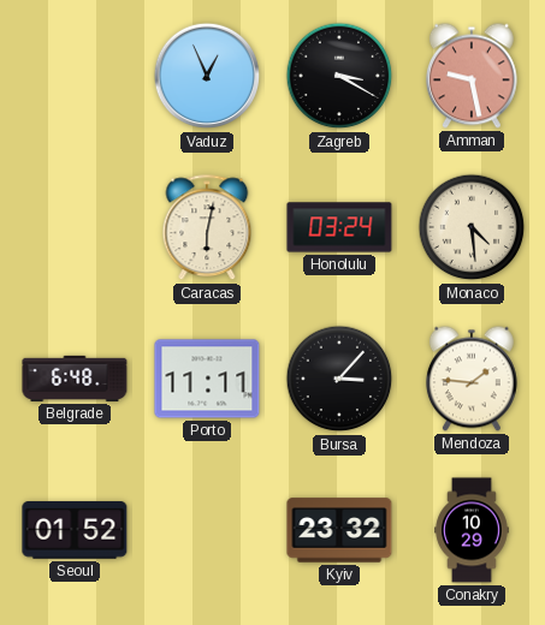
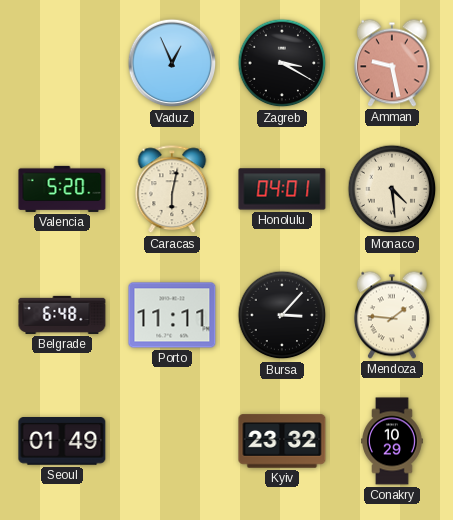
Valencia: none -> 5:20 (62, 189)
Honolulu: 03:24 -> 04:01 (282, 189)
Seoul: 01:52 -> 01:49 (62, 442)
